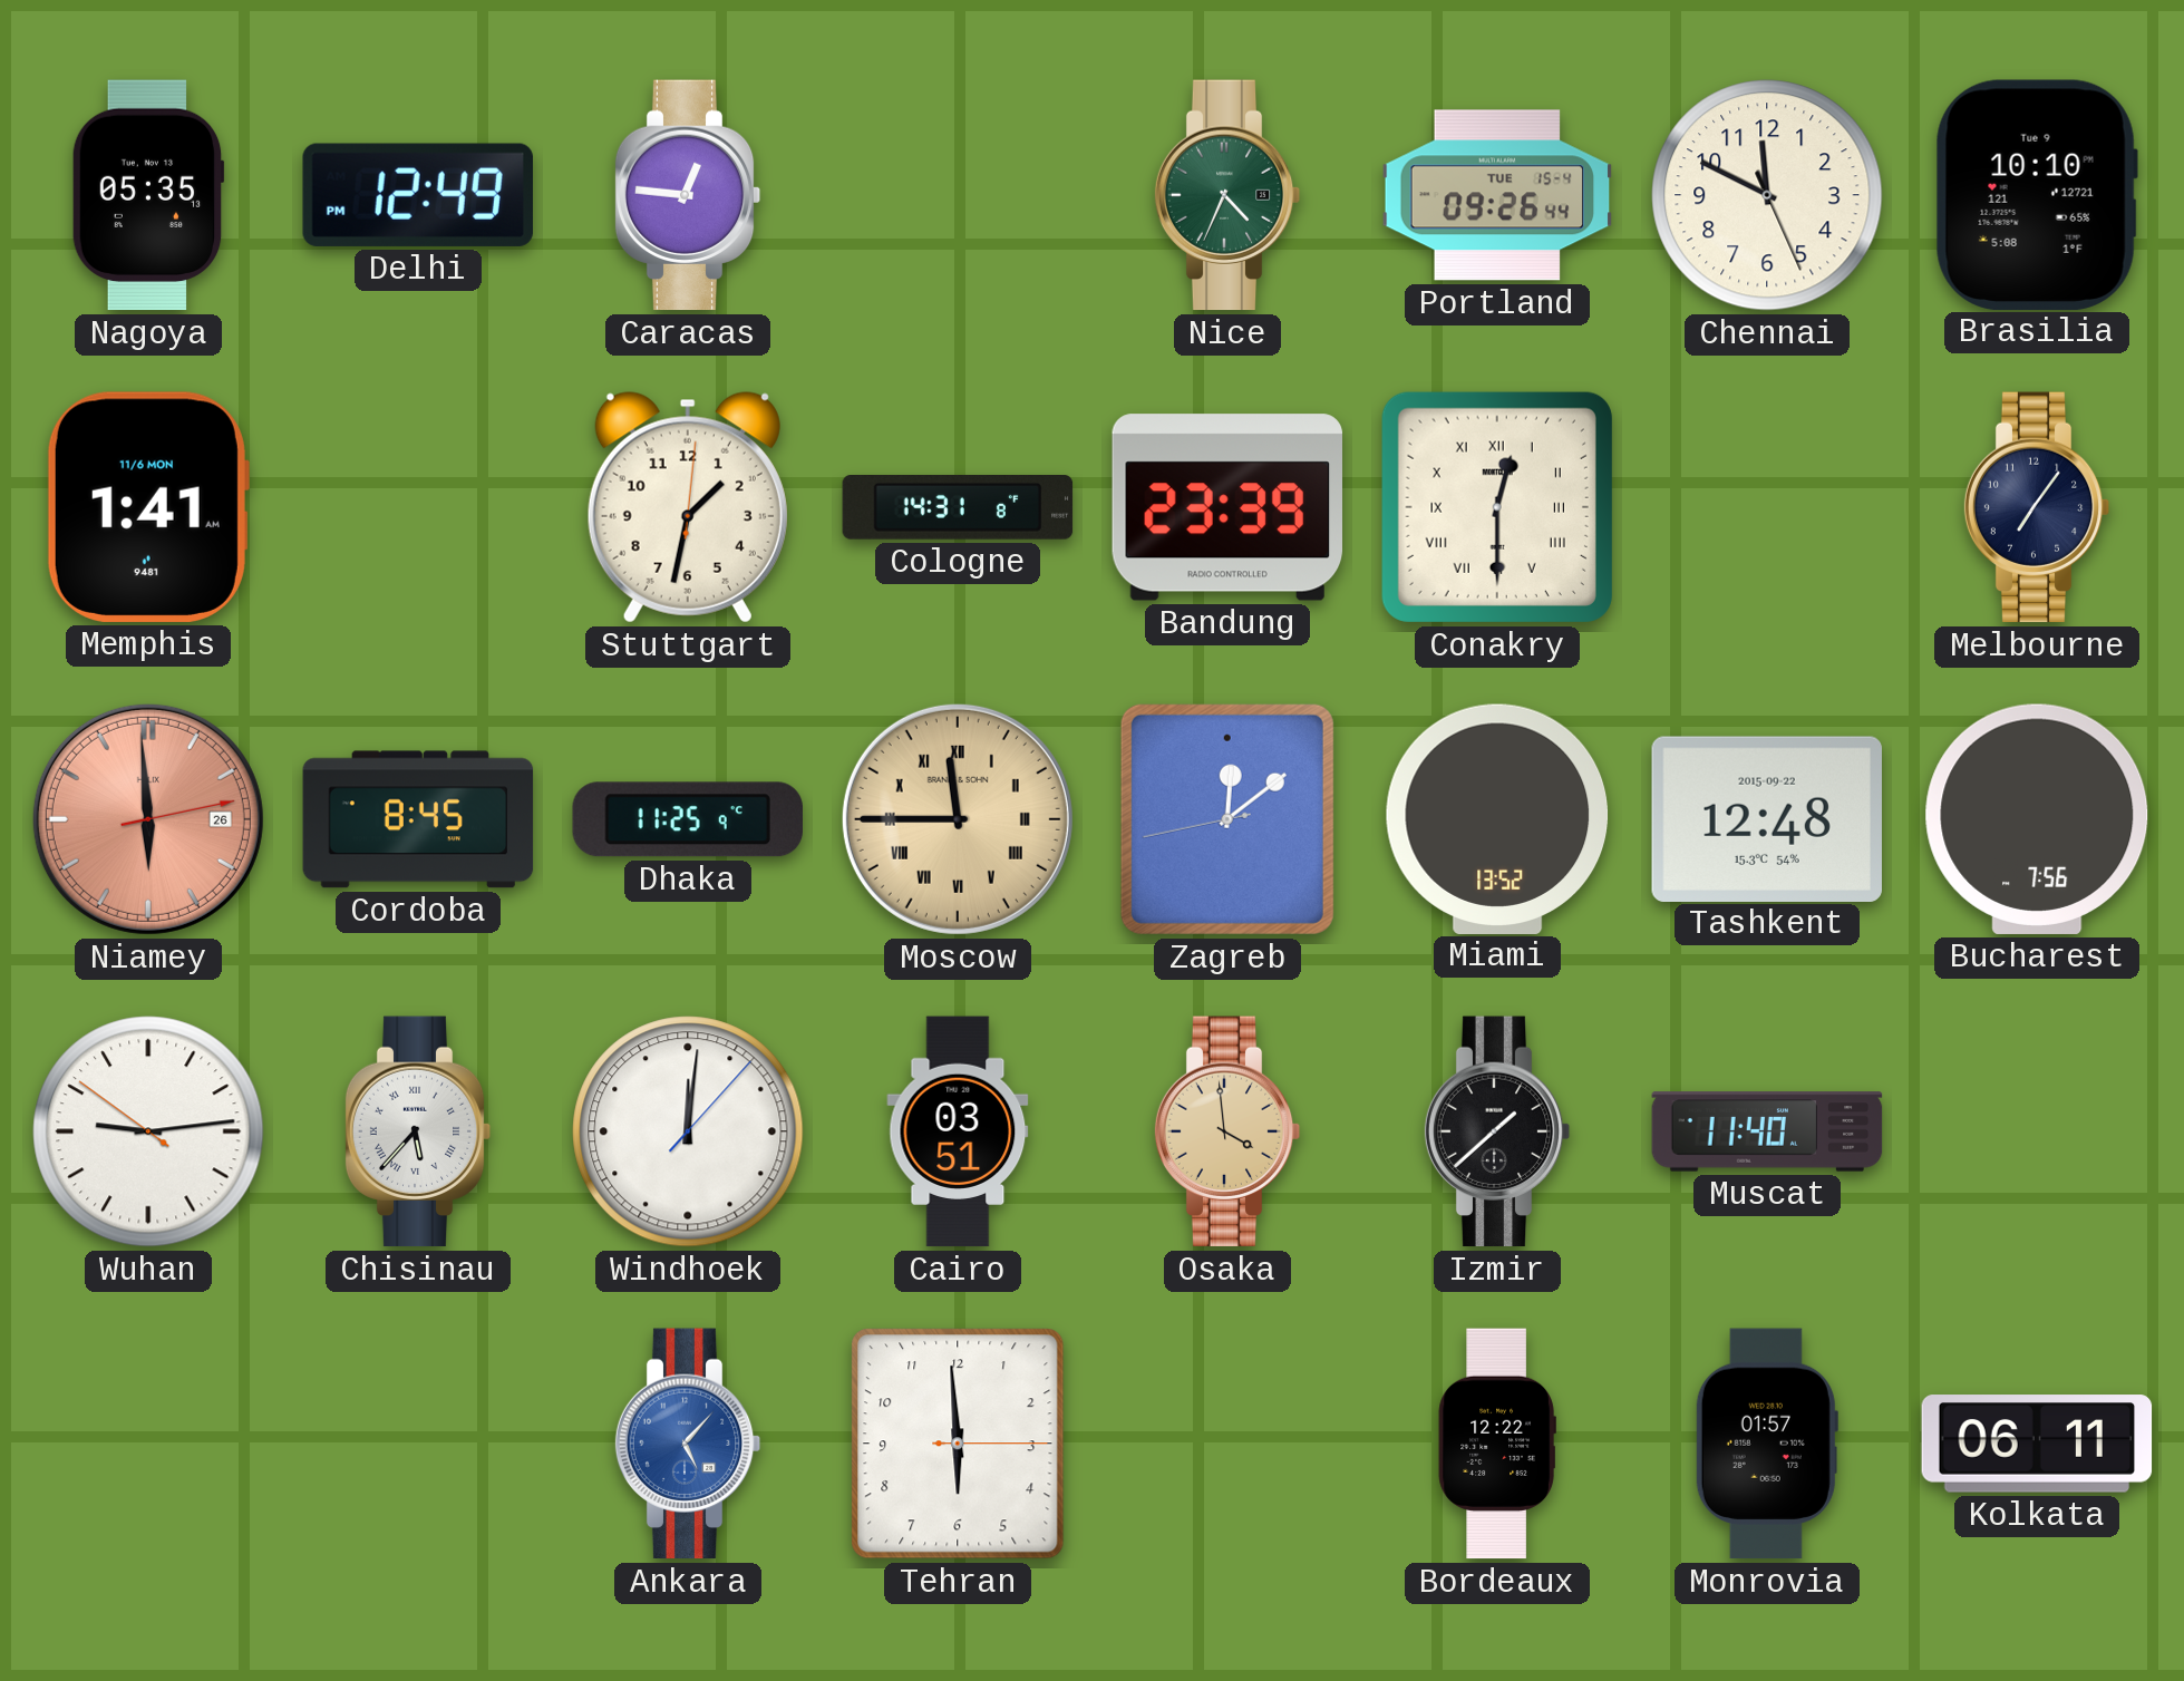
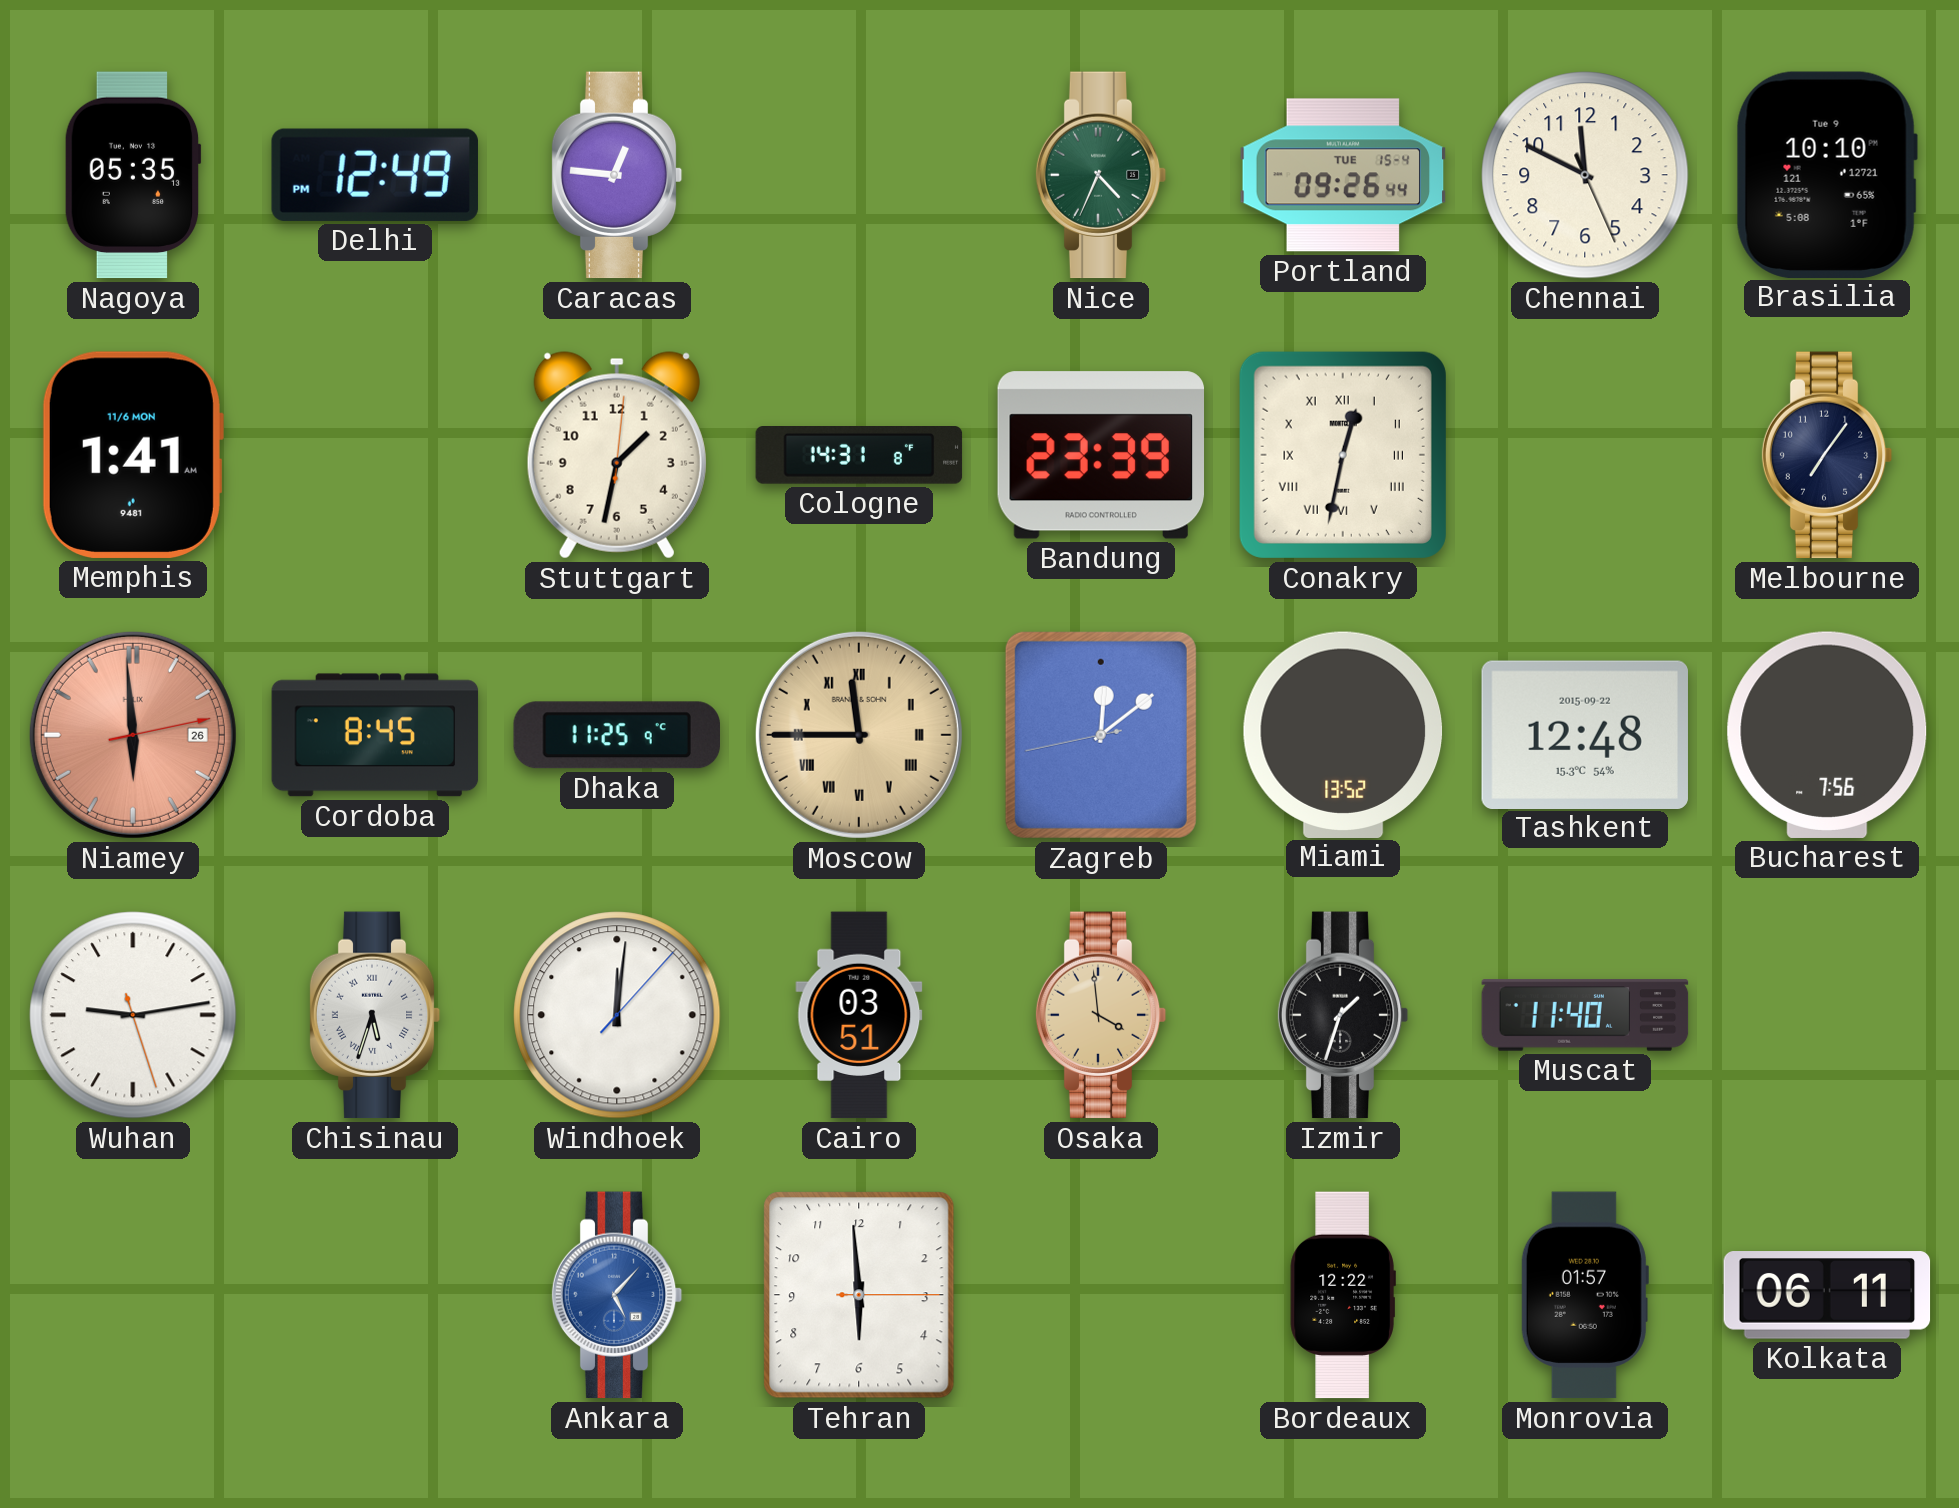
Conakry: 12:30 -> 12:32 (1343, 455)
Wuhan: 9:13:51 -> 9:13:27 (133, 1015)
Chisinau: 5:37 -> 5:33 (375, 1015)
Izmir: 1:38 -> 1:33 (1343, 1015)
